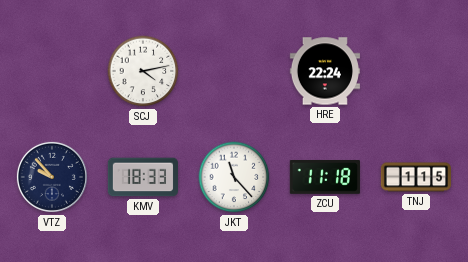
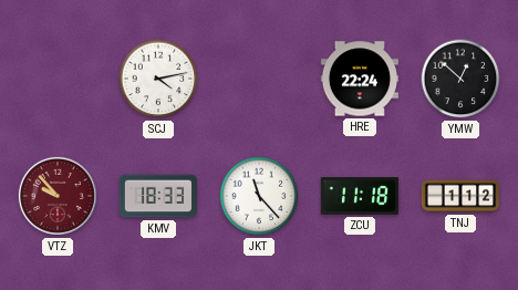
YMW: none -> 12:52 (460, 79)
VTZ dial: navy -> burgundy (58, 196)
TNJ: 1:15 -> 1:12 (459, 196)
